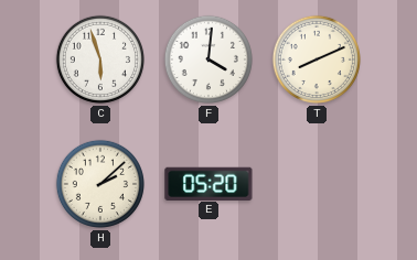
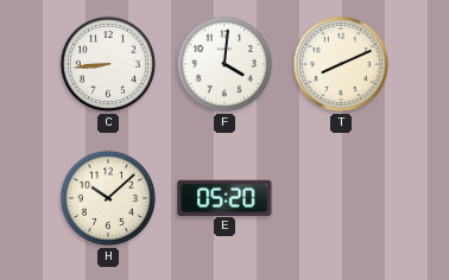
C: 5:57 -> 8:44 (108, 64)
H: 2:08 -> 10:08 (108, 198)
